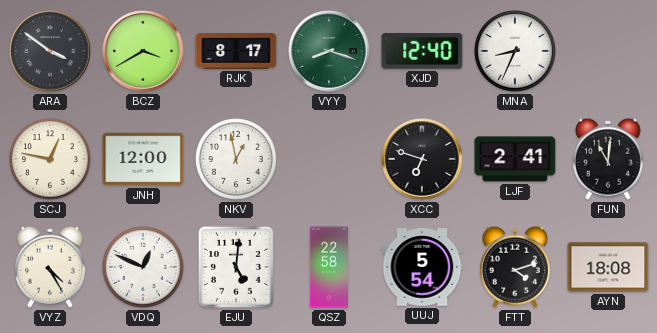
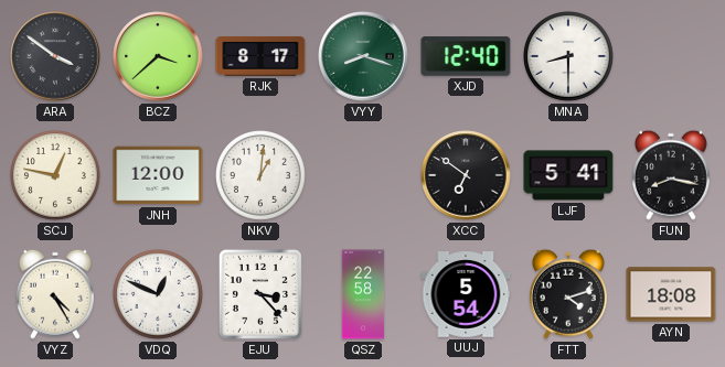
BCZ: 3:40 -> 3:38 (158, 56)
MNA: 8:34 -> 8:30 (569, 57)
NKV: 12:58 -> 1:01 (262, 176)
XCC: 6:48 -> 6:51 (466, 175)
LJF: 2:41 -> 5:41 (568, 175)
FUN: 11:01 -> 8:17 (671, 175)
EJU: 5:01 -> 3:23 (260, 294)
